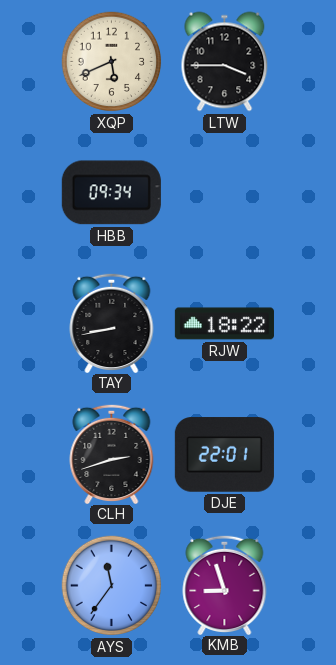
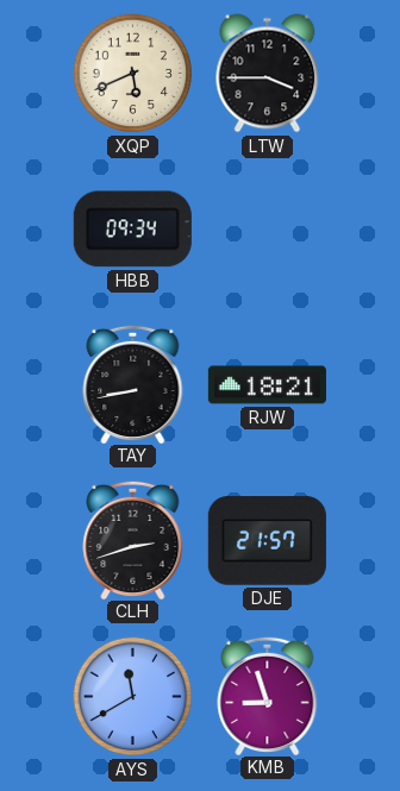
RJW: 18:22 -> 18:21 (267, 385)
DJE: 22:01 -> 21:57 (267, 541)
AYS: 11:36 -> 11:40 (133, 697)
